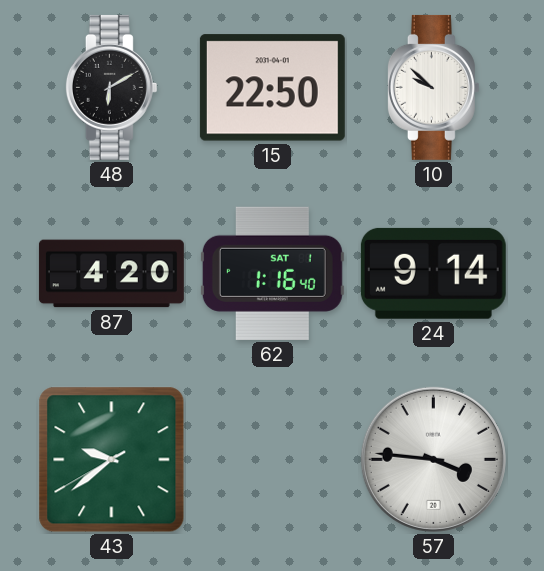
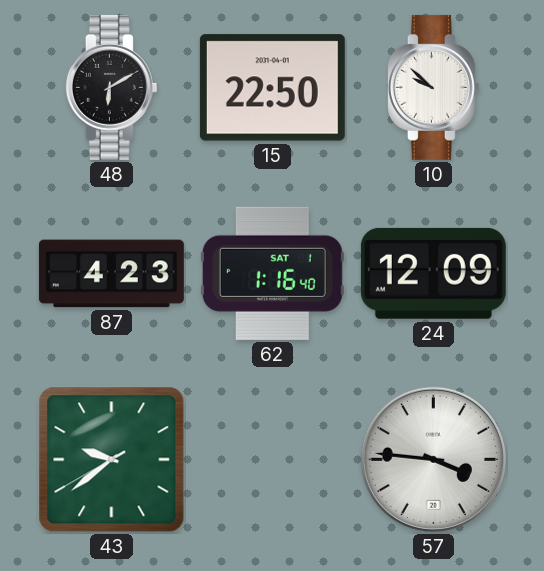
87: 4:20 -> 4:23 (111, 274)
24: 9:14 -> 12:09 (433, 273)
